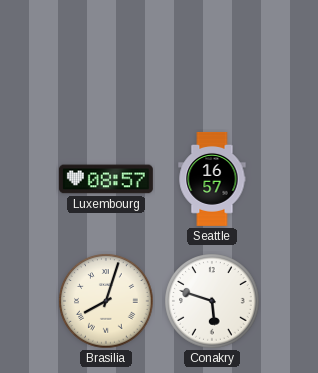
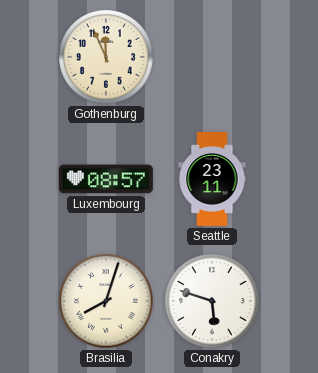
Gothenburg: none -> 11:56 (106, 57)
Seattle: 16:57 -> 23:11 (212, 179)
